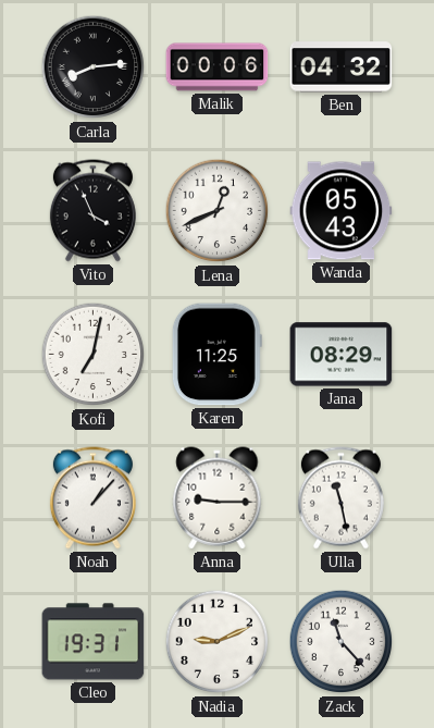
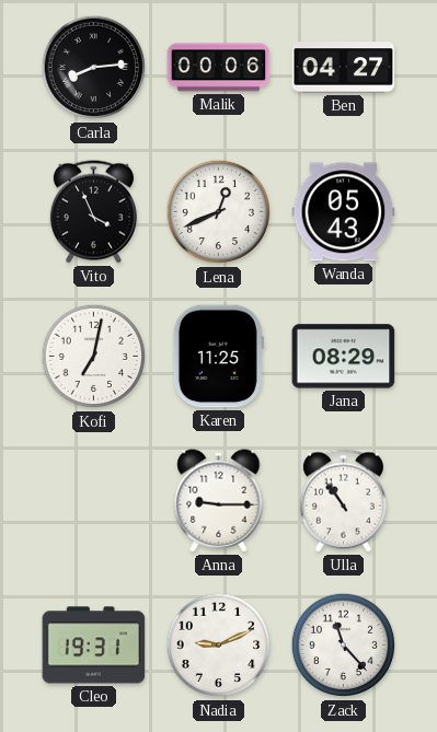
Ben: 04:32 -> 04:27 (344, 68)
Noah: 1:07 -> none (92, 498)
Ulla: 11:28 -> 10:54 (343, 501)
